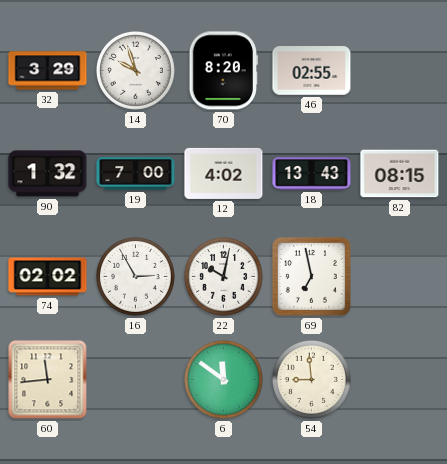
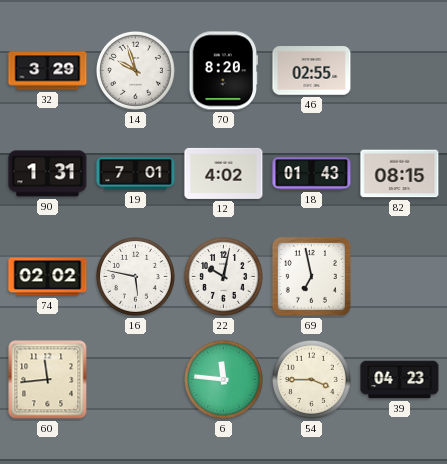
90: 1:32 -> 1:31 (48, 174)
19: 7:00 -> 7:01 (136, 174)
18: 13:43 -> 01:43 (312, 174)
16: 2:55 -> 5:47 (135, 276)
6: 11:51 -> 11:46 (223, 379)
54: 8:59 -> 3:45 (311, 379)
39: none -> 04:23 (400, 380)
